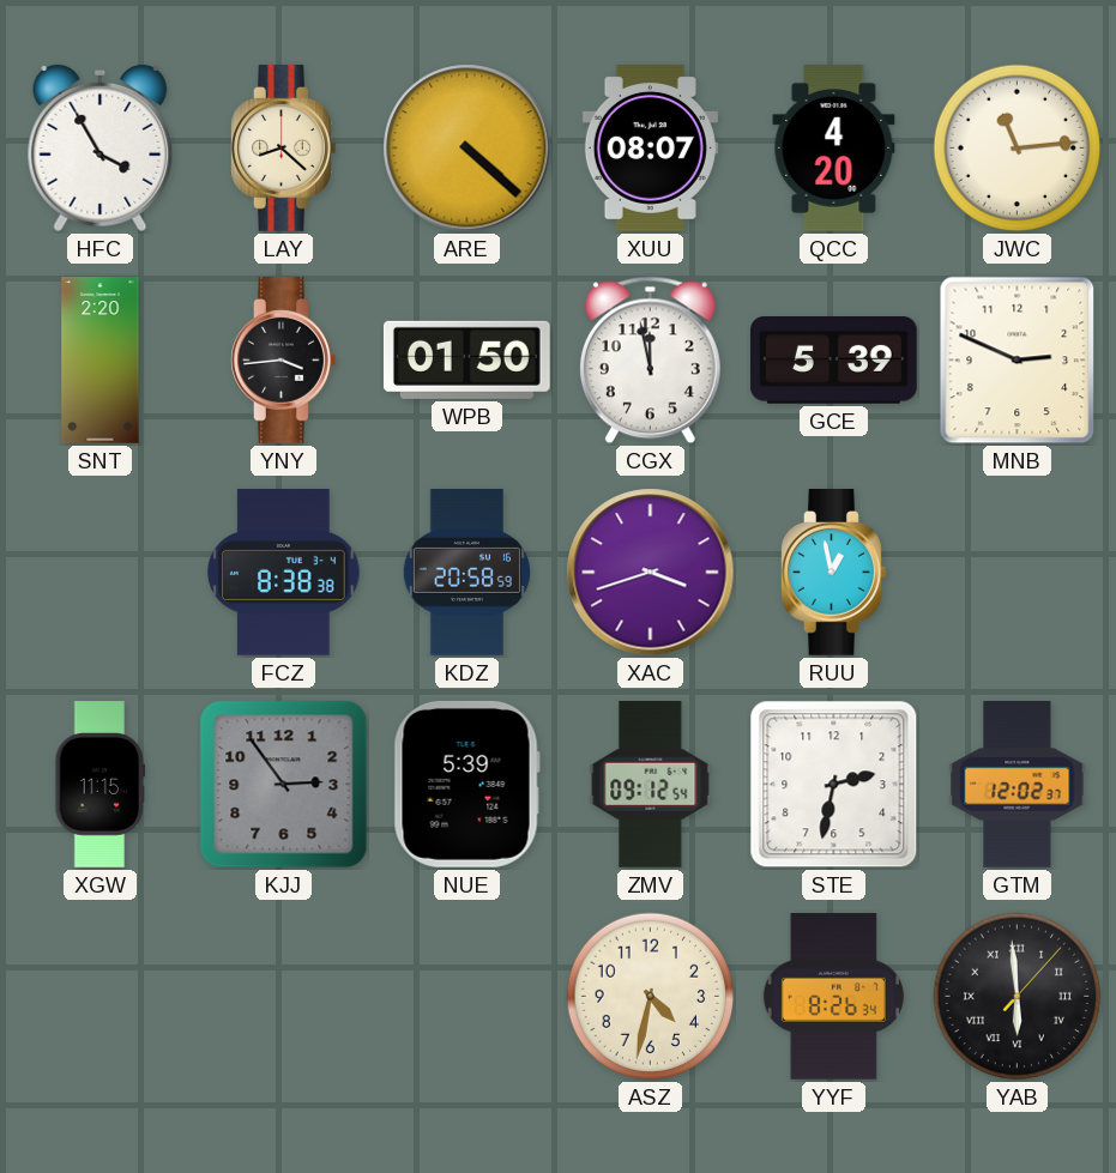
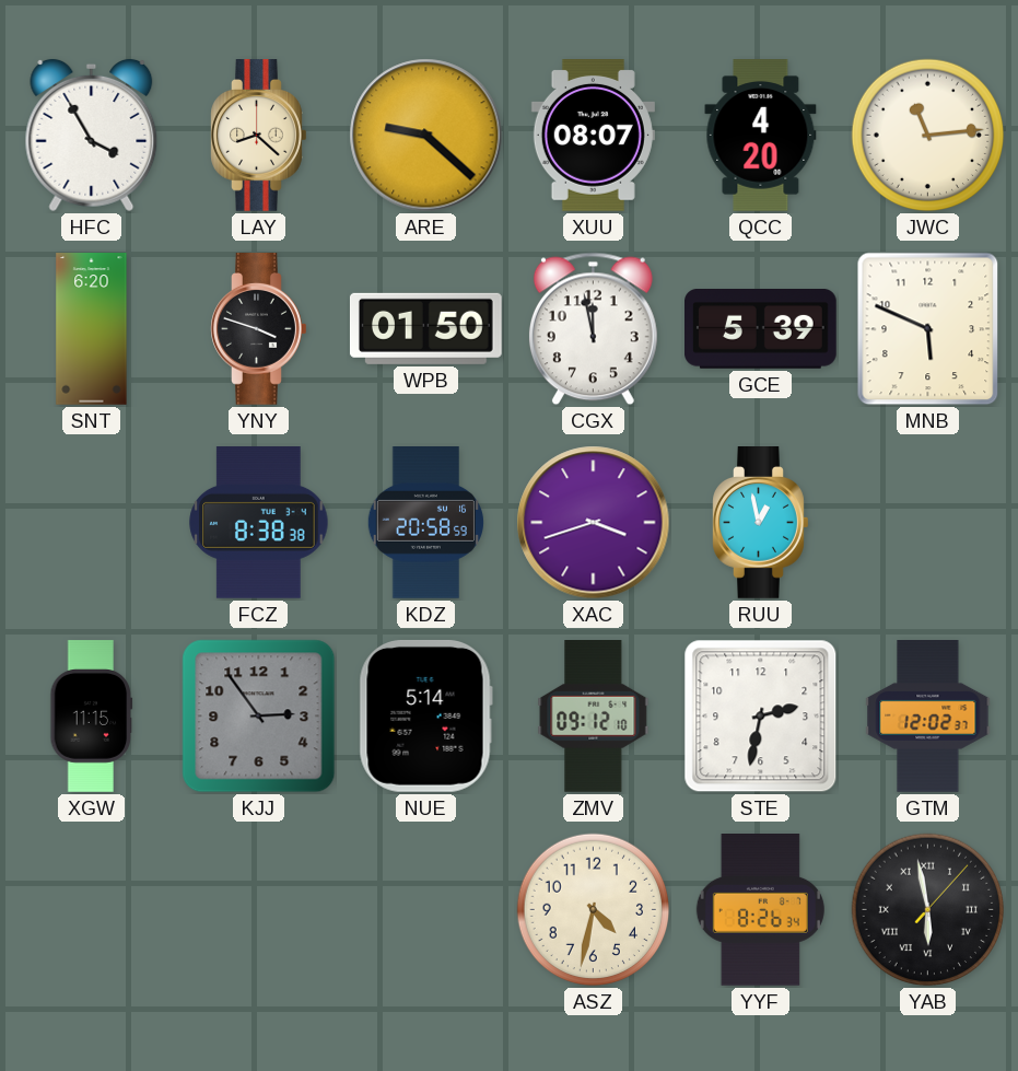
ARE: 4:22 -> 9:22 (426, 136)
SNT: 2:20 -> 6:20 (92, 329)
YNY: 3:44 -> 3:48 (259, 329)
MNB: 2:49 -> 5:49 (928, 329)
NUE: 5:39 -> 5:14 (425, 715)
ZMV: 09:12:54 -> 09:12:10 (594, 717)
YAB: 5:59 -> 5:58 (928, 910)
